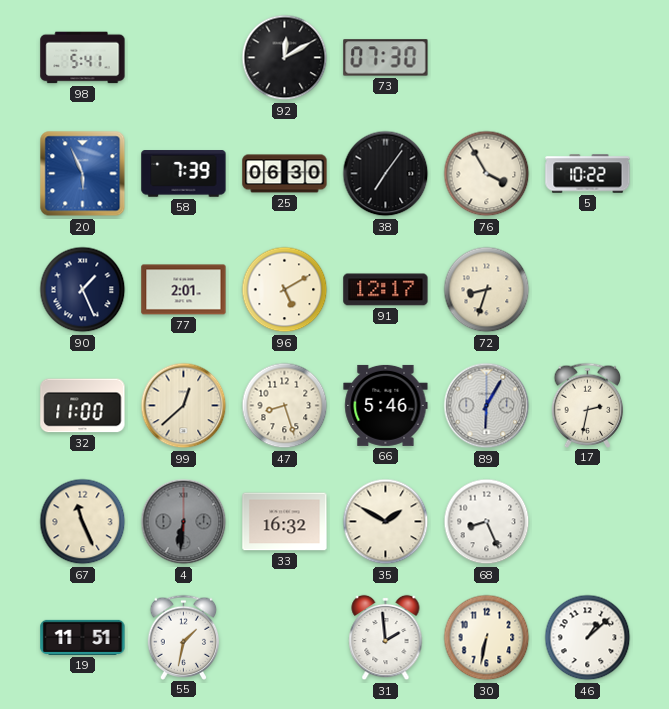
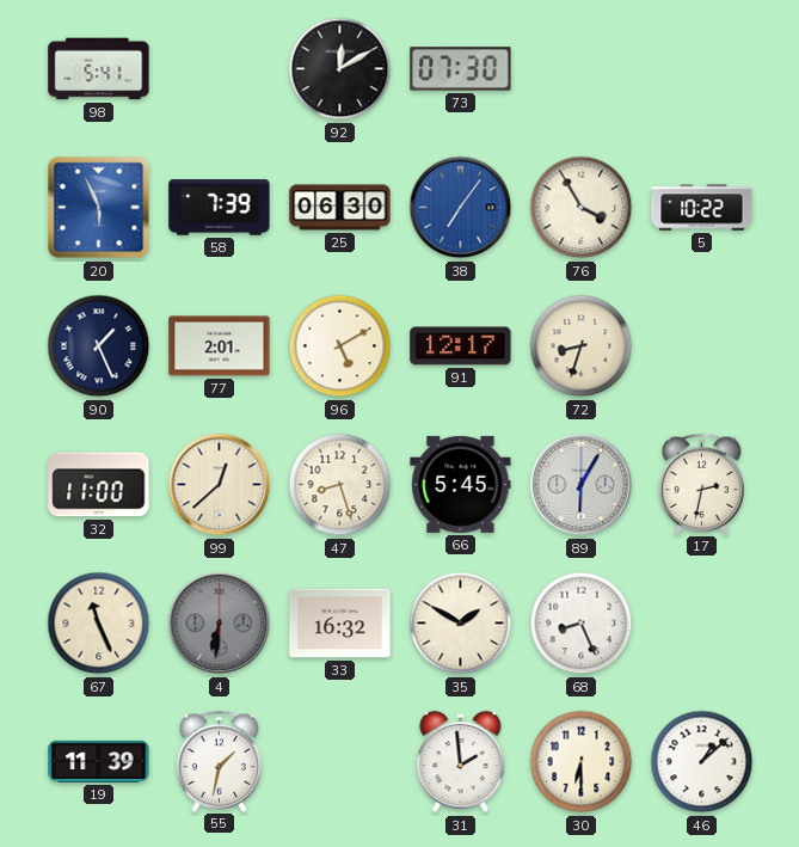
38 dial: black -> blue (461, 208)
66: 5:46 -> 5:45 (461, 484)
19: 11:51 -> 11:39 (99, 761)
30: 6:32 -> 6:30 (582, 762)
